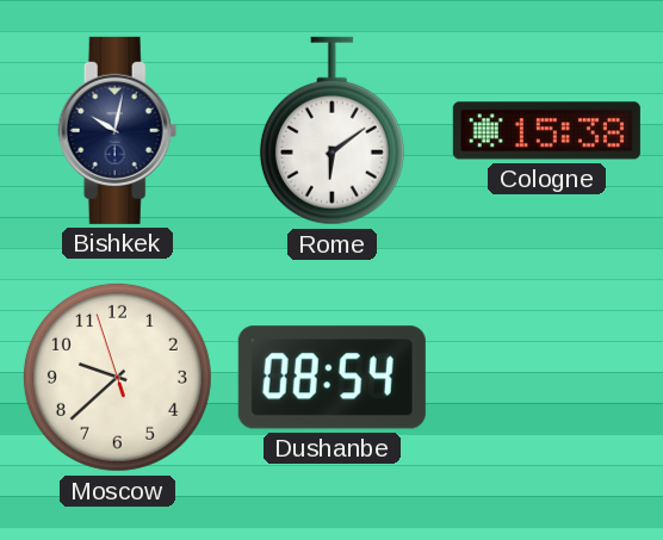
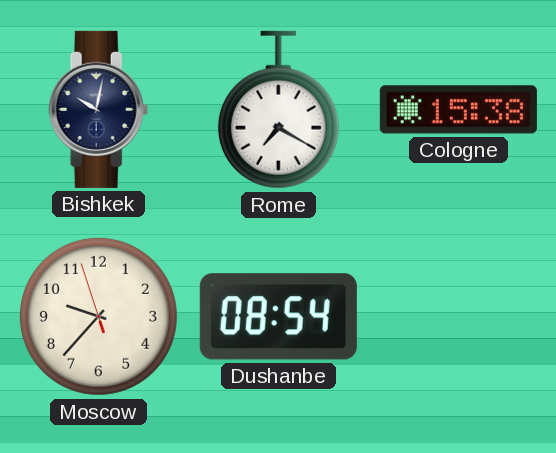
Rome: 6:09 -> 7:20 (278, 110)
Moscow: 9:37 -> 9:36 (98, 316)
